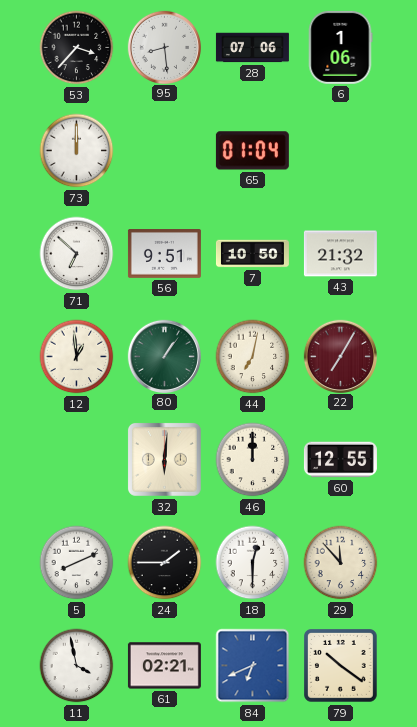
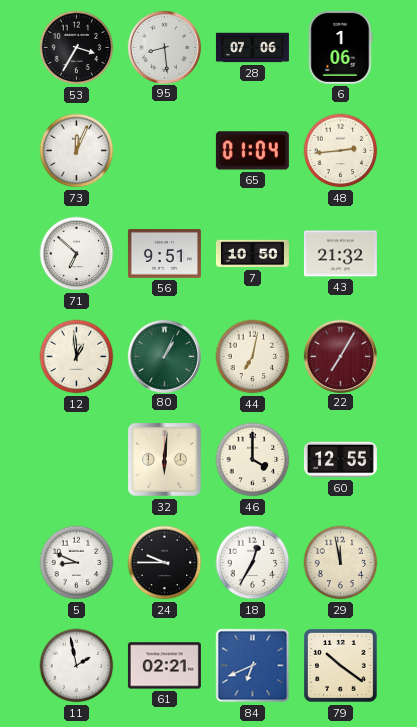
53: 3:37 -> 3:35 (77, 48)
73: 12:00 -> 12:04 (77, 151)
48: none -> 2:44 (341, 151)
80: 1:06 -> 1:04 (164, 356)
46: 12:00 -> 4:00 (253, 460)
5: 8:11 -> 8:49 (77, 563)
24: 1:45 -> 9:45 (165, 563)
18: 12:30 -> 12:35 (253, 563)
29: 11:53 -> 11:58 (341, 563)
11: 3:58 -> 1:58 (77, 666)
